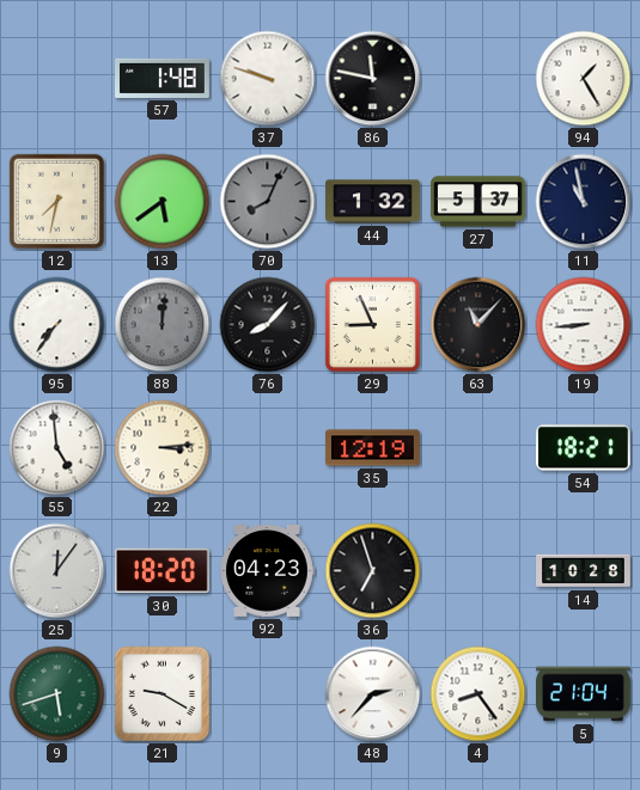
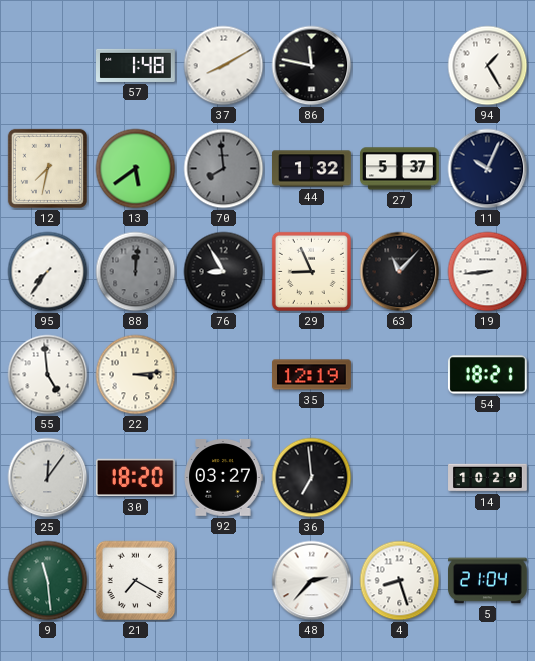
37: 9:48 -> 8:10 (224, 66)
70: 8:04 -> 7:59 (224, 169)
11: 10:58 -> 10:04 (488, 169)
76: 8:07 -> 8:55 (224, 272)
92: 04:23 -> 03:27 (223, 478)
36: 6:57 -> 6:59 (312, 478)
14: 10:28 -> 10:29 (488, 478)
9: 5:42 -> 11:29 (48, 581)
21: 9:20 -> 7:20 (136, 581)
4: 8:24 -> 8:27 (400, 581)
